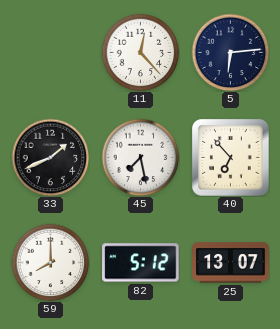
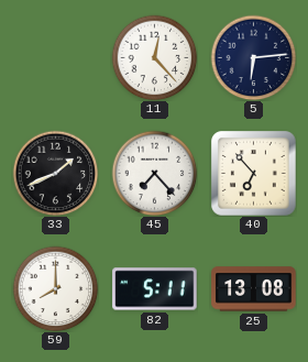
45: 7:28 -> 7:23 (154, 173)
82: 5:12 -> 5:11 (155, 289)
25: 13:07 -> 13:08 (254, 289)
